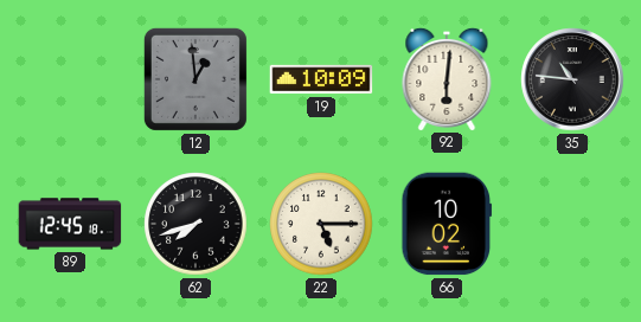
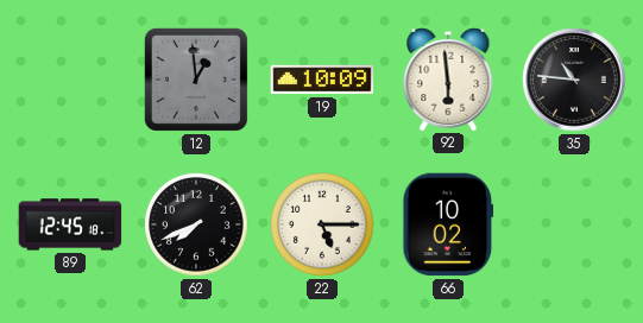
92: 6:01 -> 5:59 (448, 78)
62: 7:42 -> 7:41 (196, 224)
